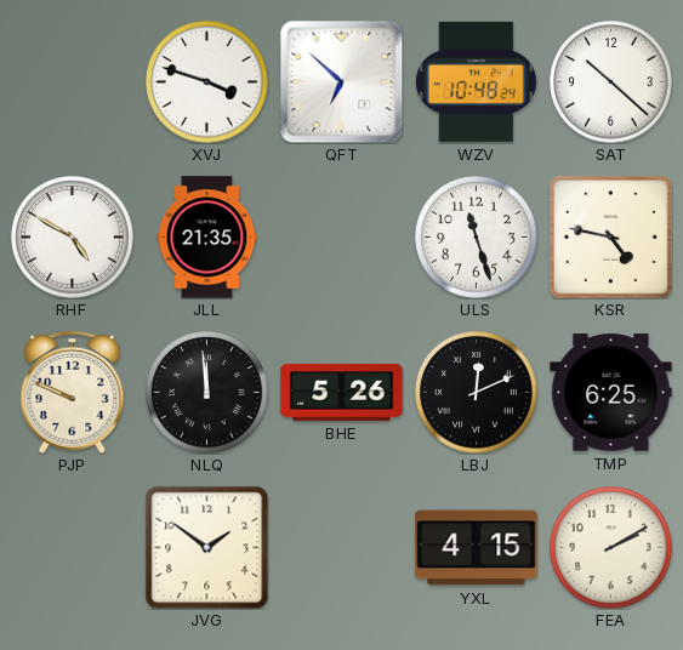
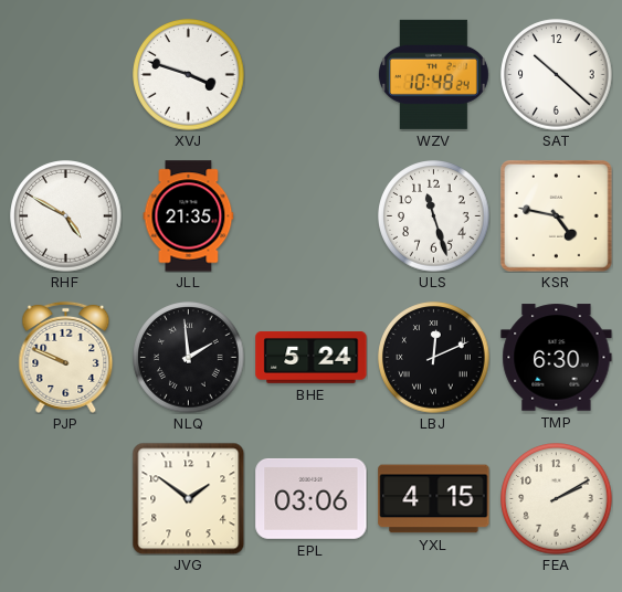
QFT: 6:52 -> none (341, 81)
NLQ: 11:59 -> 1:59 (189, 358)
BHE: 5:26 -> 5:24 (312, 357)
TMP: 6:25 -> 6:30 (557, 358)
EPL: none -> 03:06 (312, 498)
